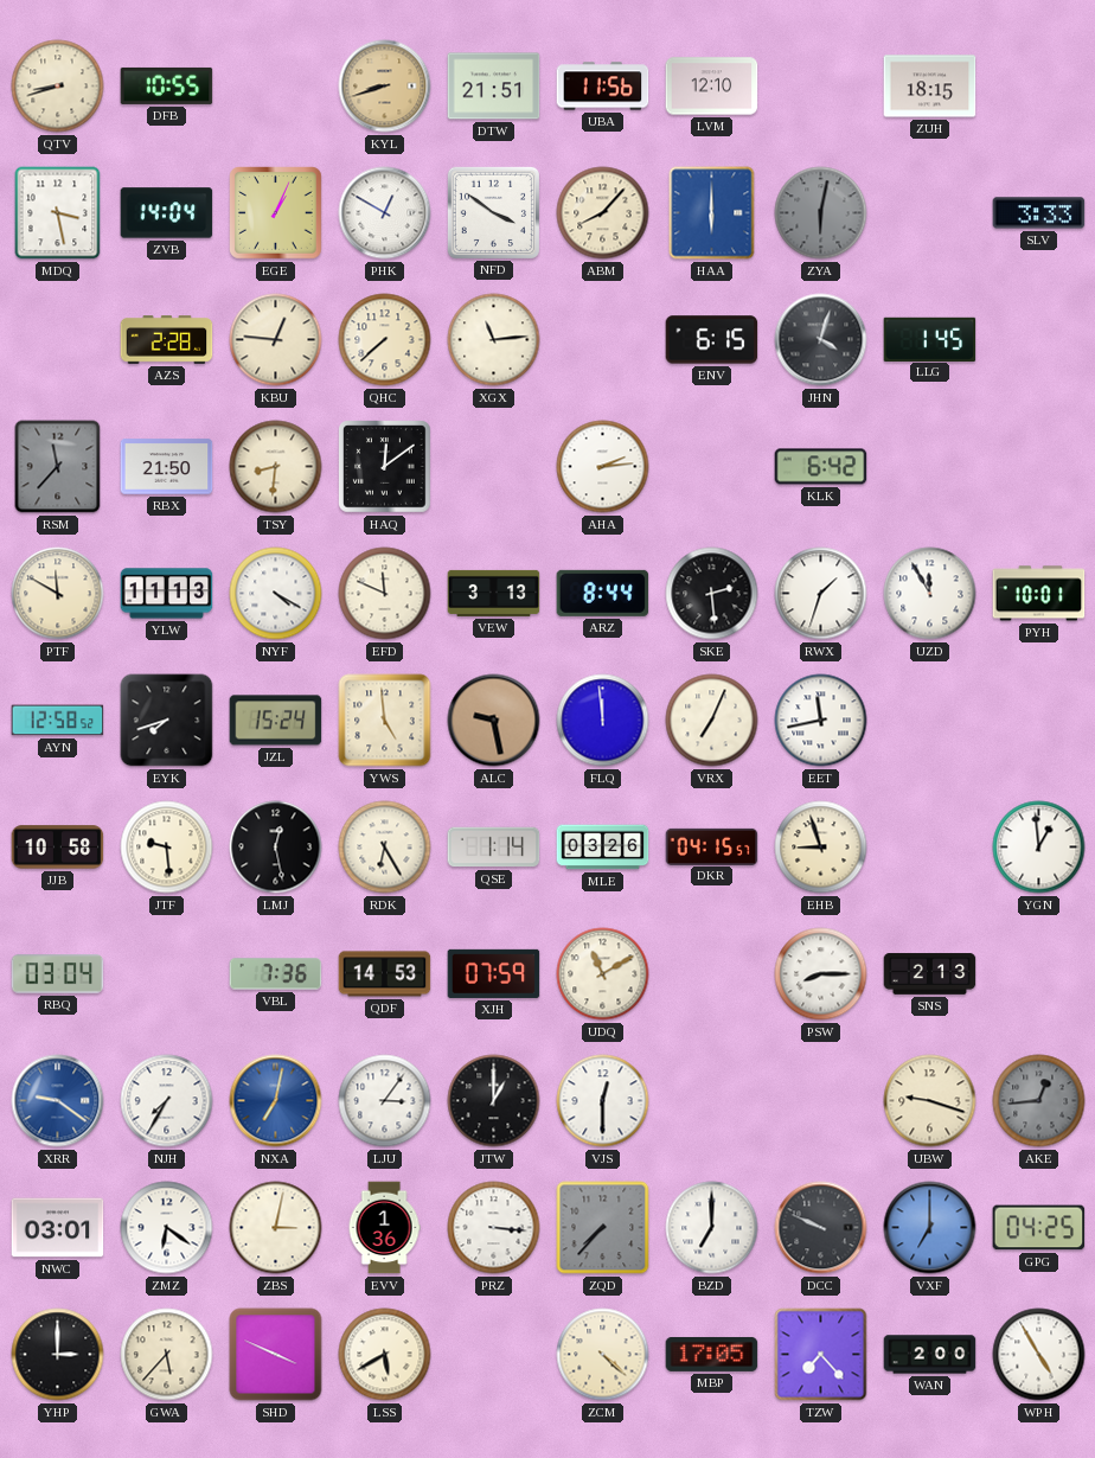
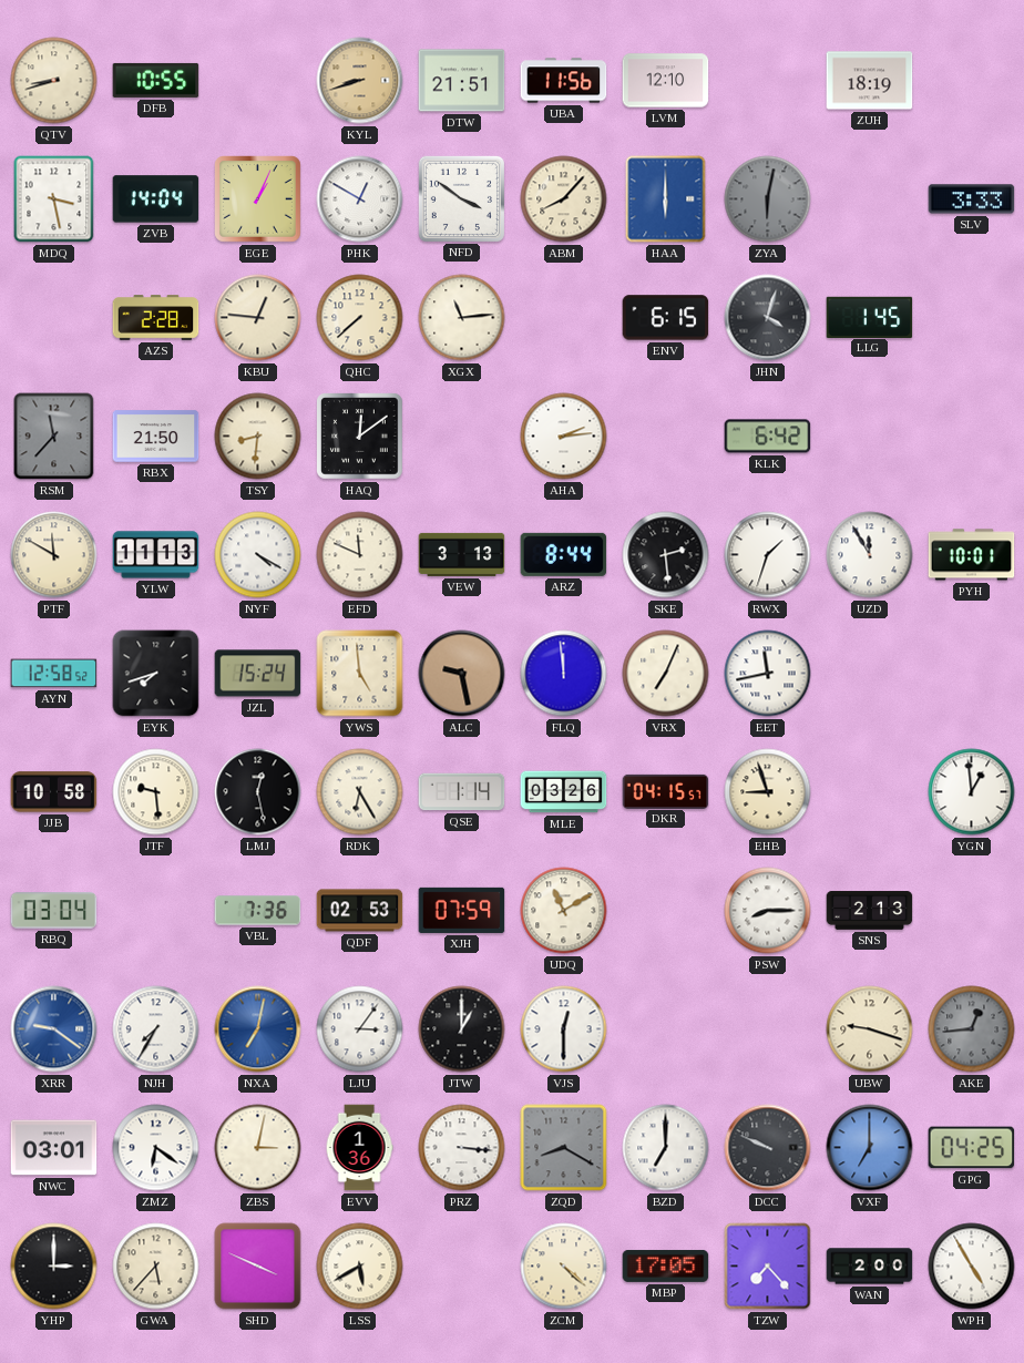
ZUH: 18:15 -> 18:19 (870, 81)
QDF: 14:53 -> 02:53 (360, 911)
ZQD: 7:37 -> 8:20 (564, 1148)
